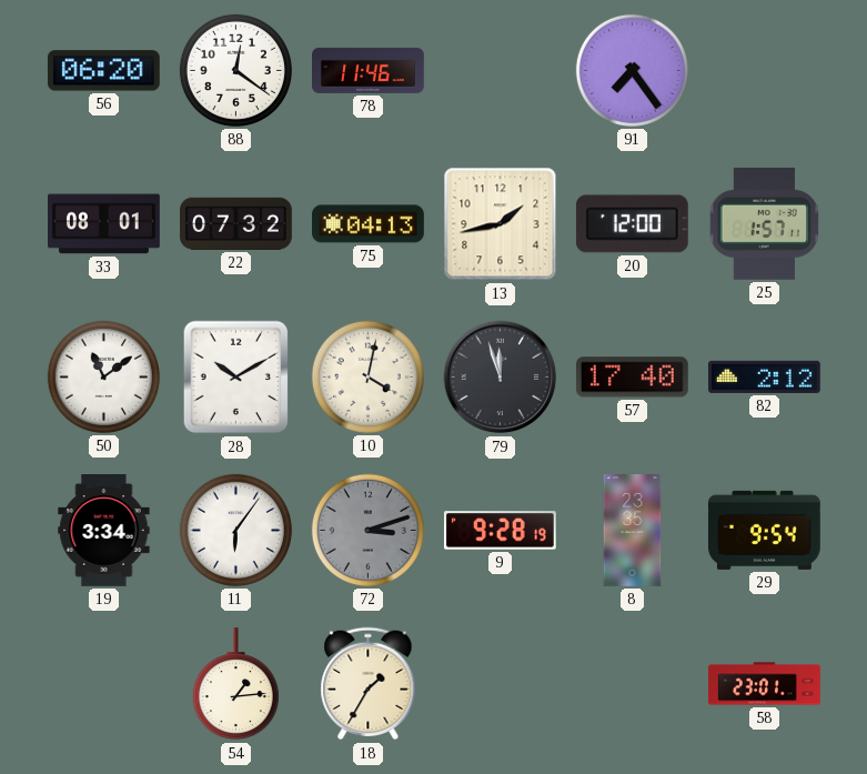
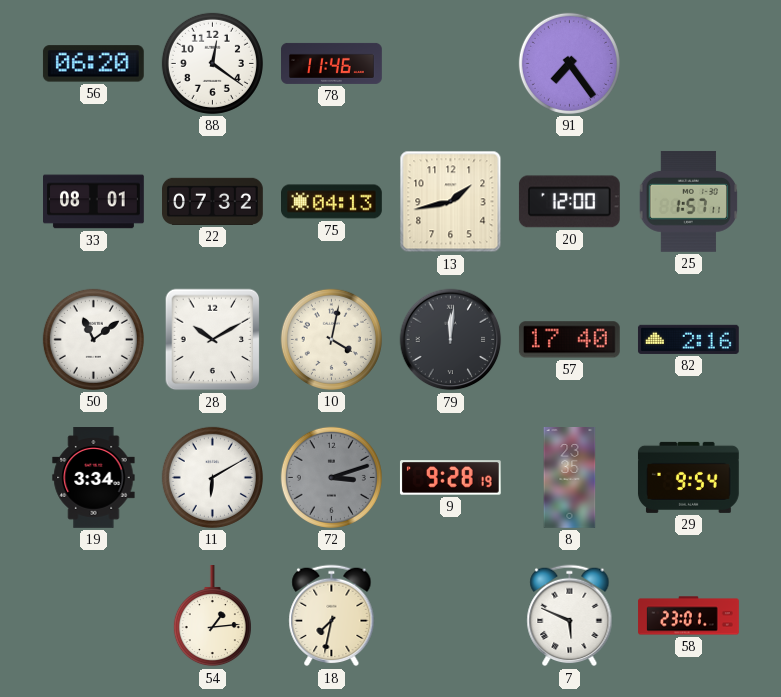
79: 11:57 -> 12:01 (451, 340)
82: 2:12 -> 2:16 (688, 339)
11: 6:06 -> 6:10 (212, 477)
18: 1:35 -> 7:32 (332, 616)
7: none -> 5:49 (570, 616)
